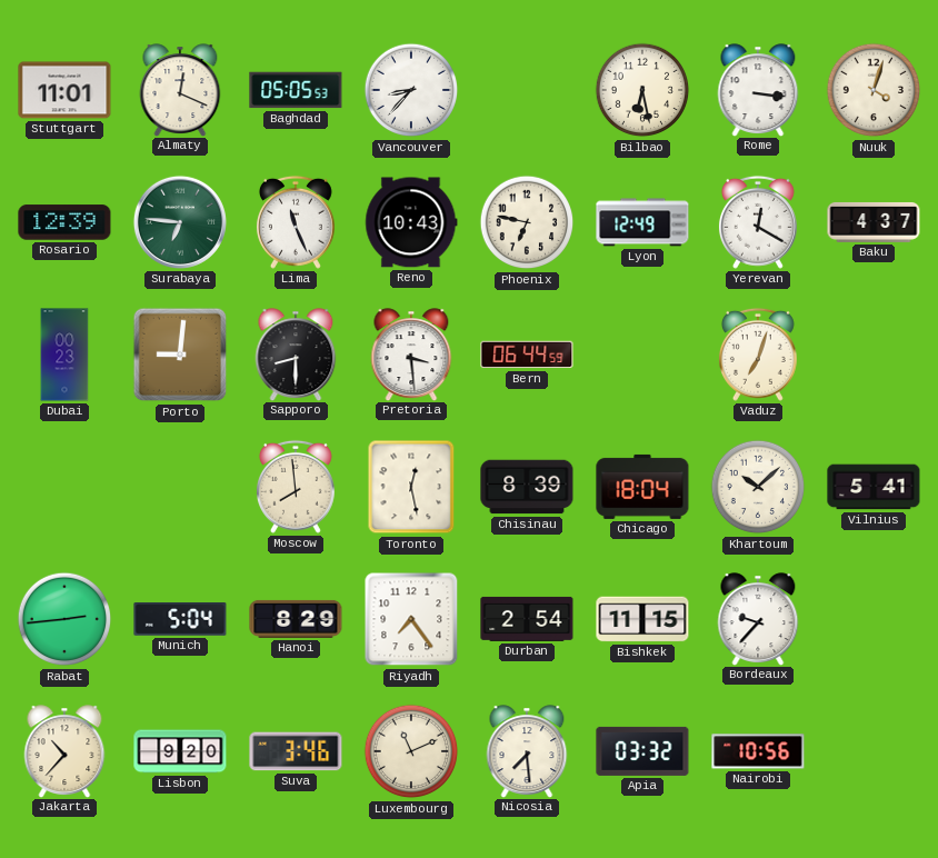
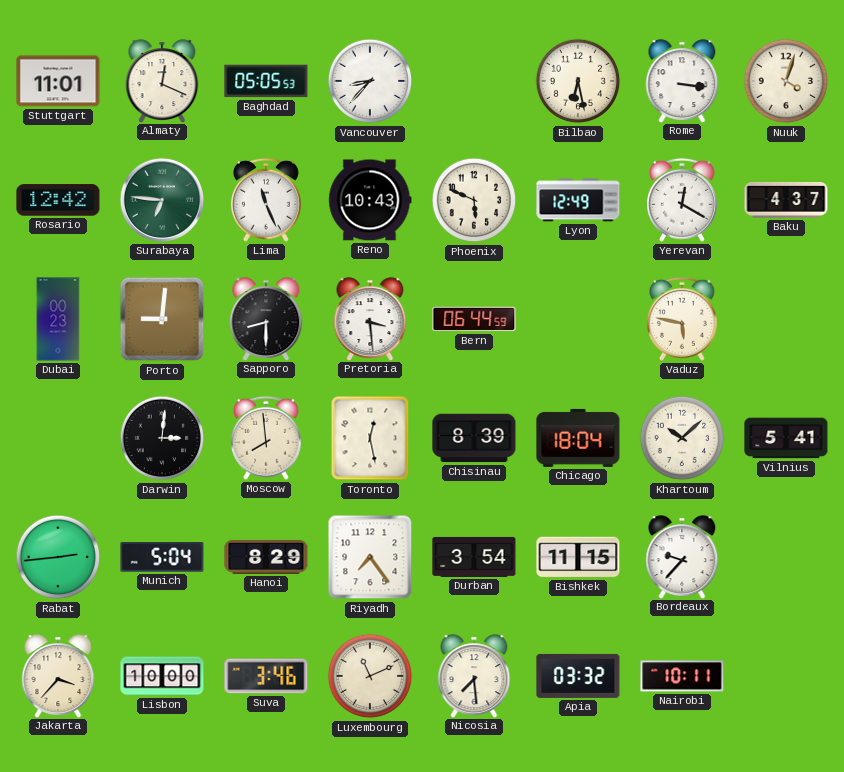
Rosario: 12:39 -> 12:42 (58, 200)
Phoenix: 6:47 -> 5:49 (474, 200)
Vaduz: 7:03 -> 5:47 (682, 319)
Darwin: none -> 3:01 (162, 438)
Durban: 2:54 -> 3:54 (474, 557)
Jakarta: 10:37 -> 3:37 (58, 676)
Lisbon: 9:20 -> 10:00 (162, 676)
Nairobi: 10:56 -> 10:11 (682, 676)
